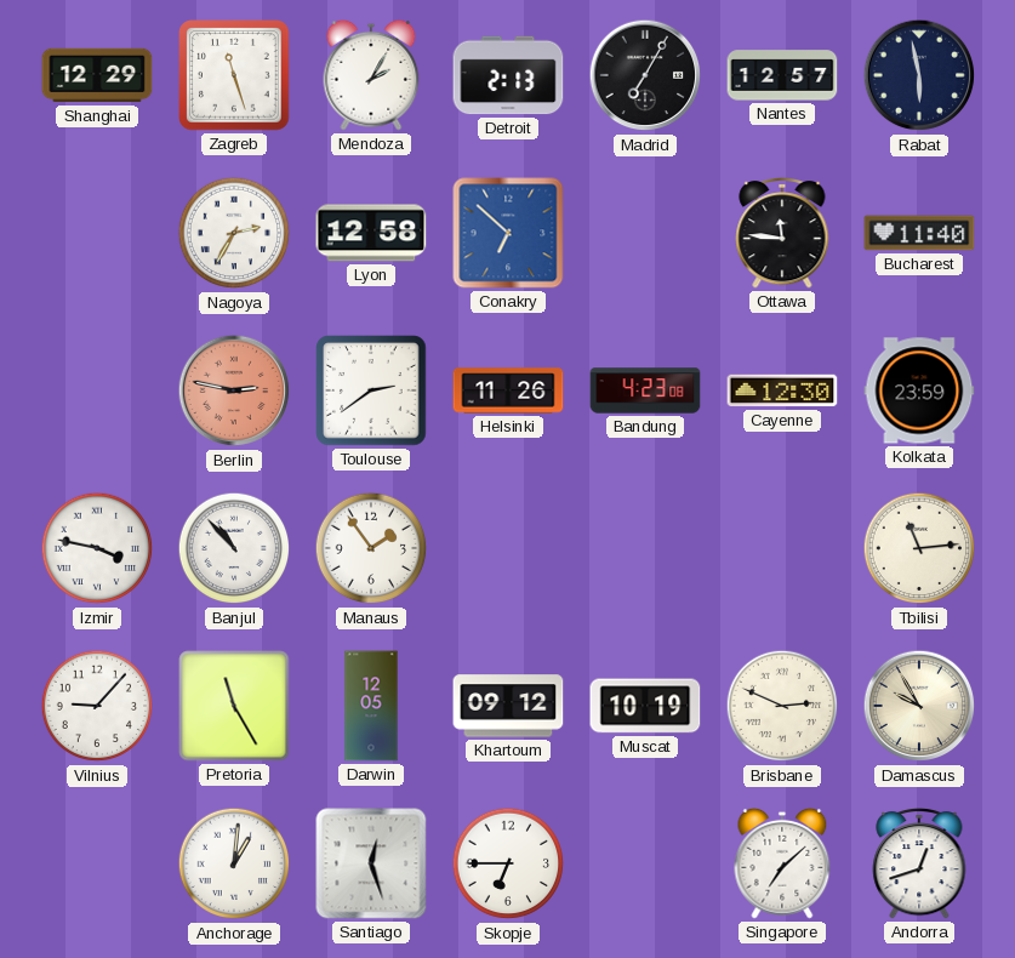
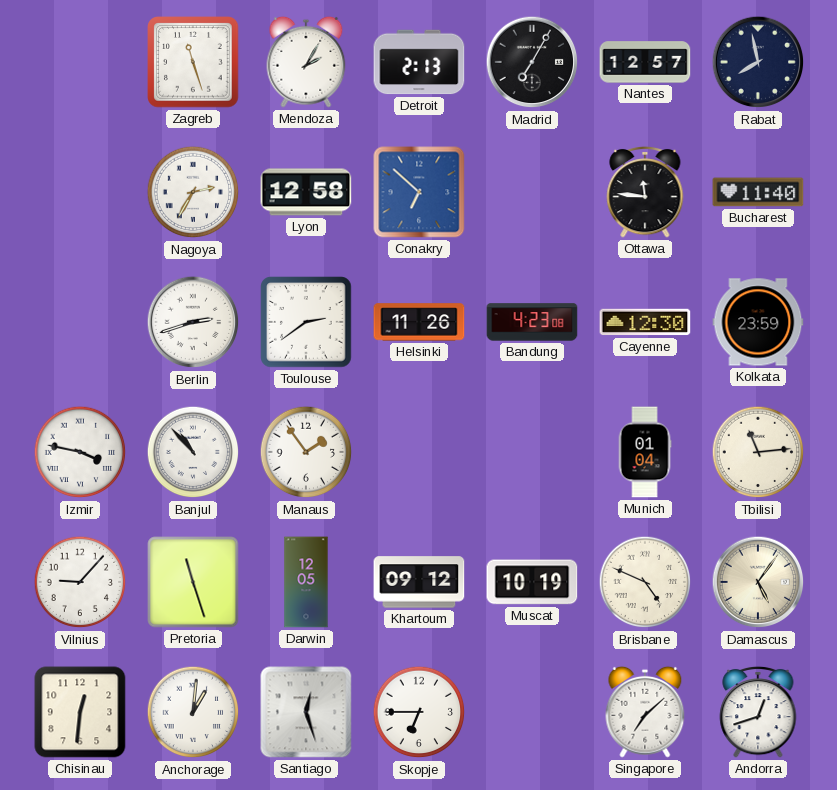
Shanghai: 12:29 -> none (97, 75)
Rabat: 5:58 -> 7:58 (758, 62)
Berlin: 2:47 -> 2:42 (193, 322)
Berlin dial: salmon -> white (193, 322)
Munich: none -> 01:04 (645, 452)
Pretoria: 11:25 -> 11:27 (193, 582)
Brisbane: 2:49 -> 4:49 (645, 582)
Damascus: 9:55 -> 5:06 (758, 582)
Chisinau: none -> 12:31 (80, 712)
